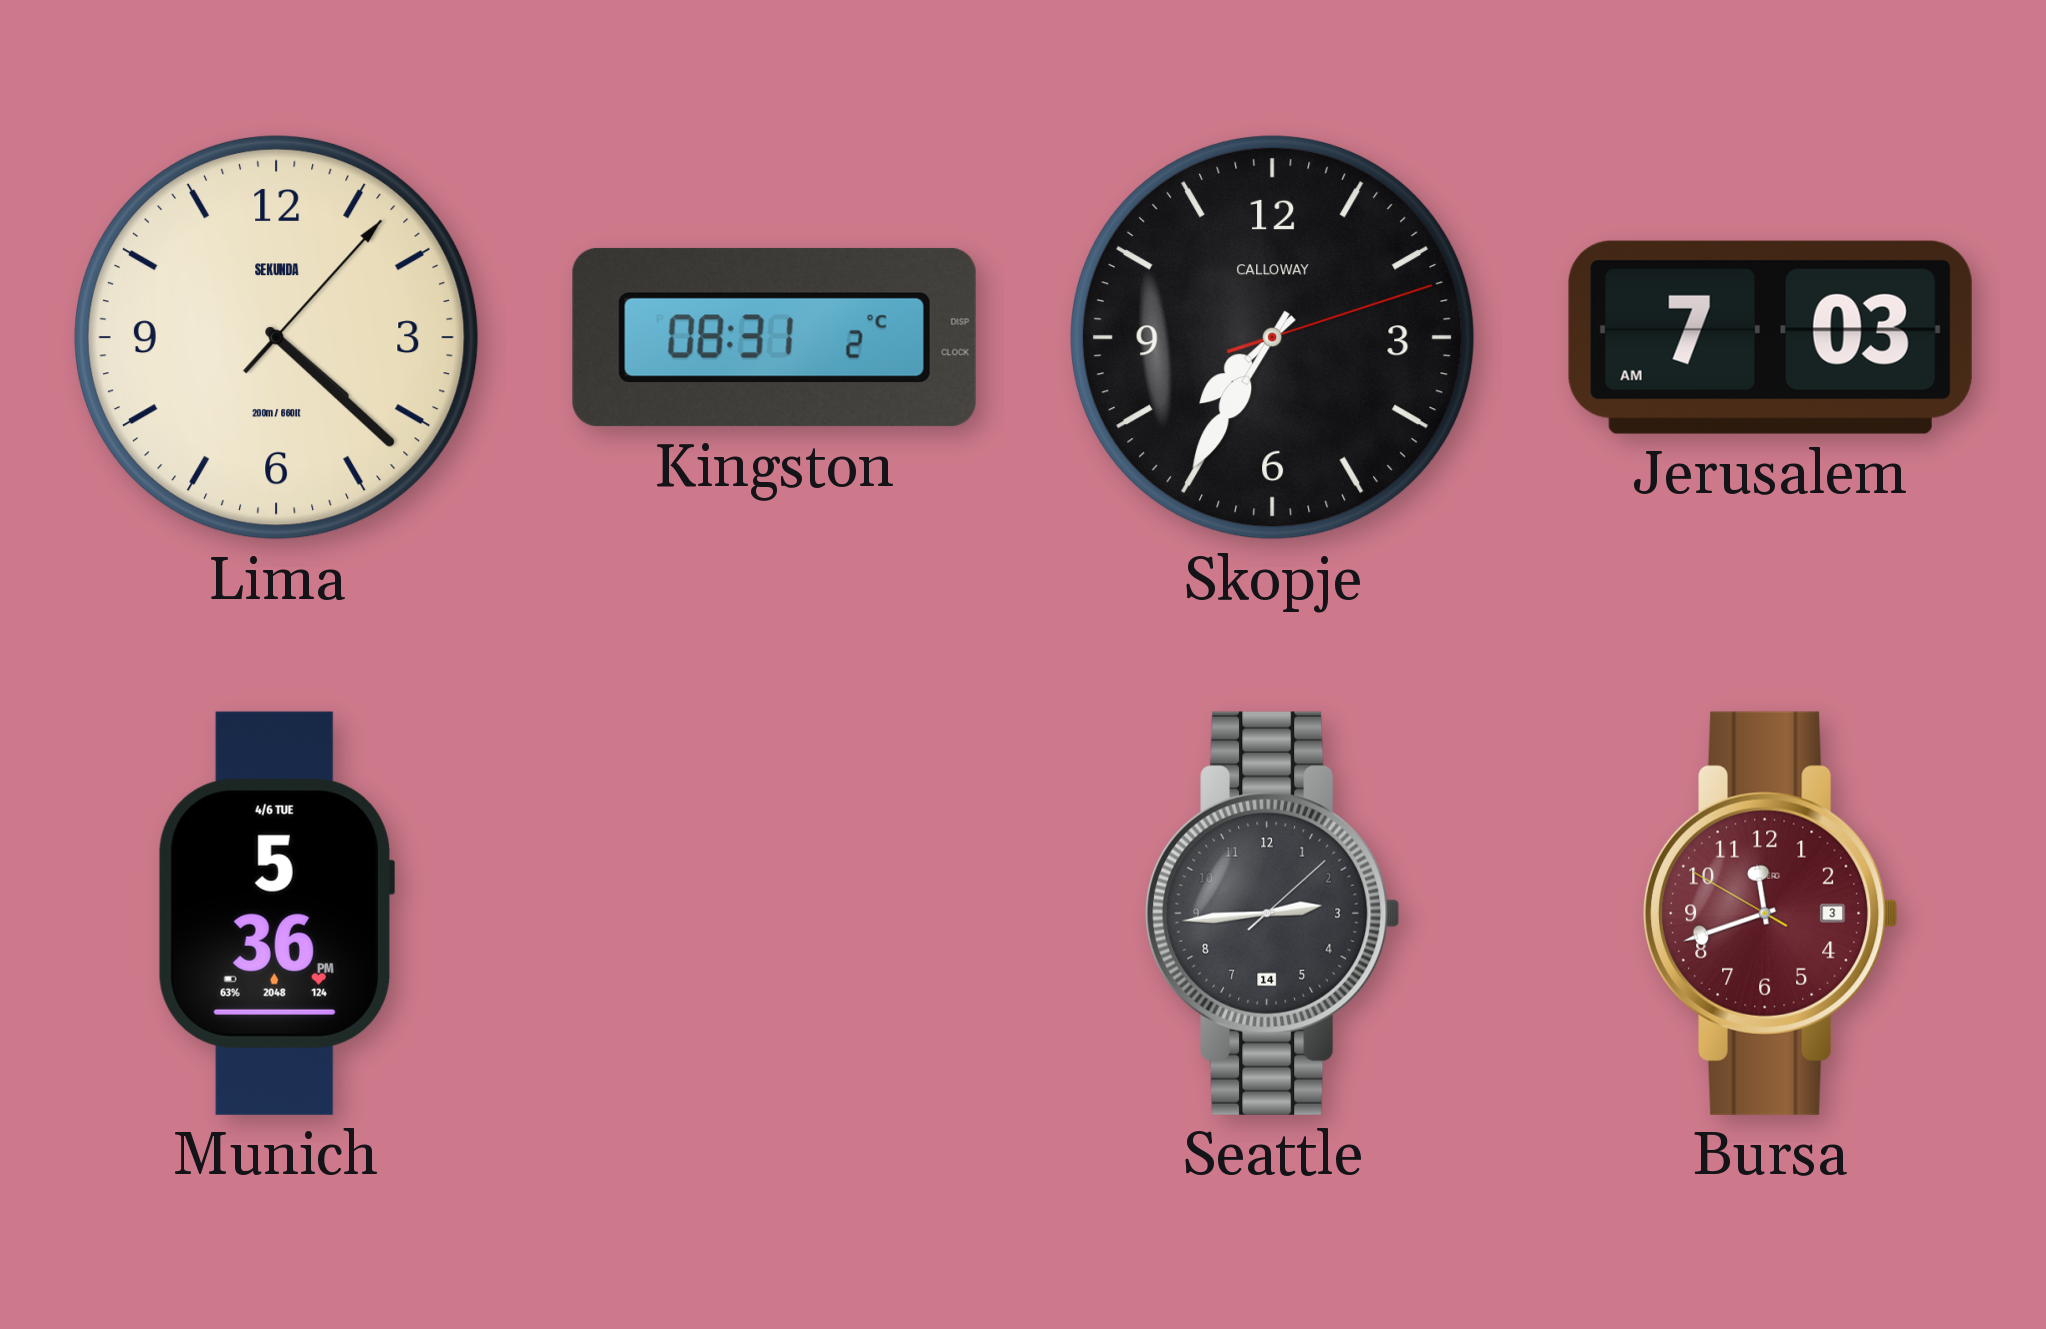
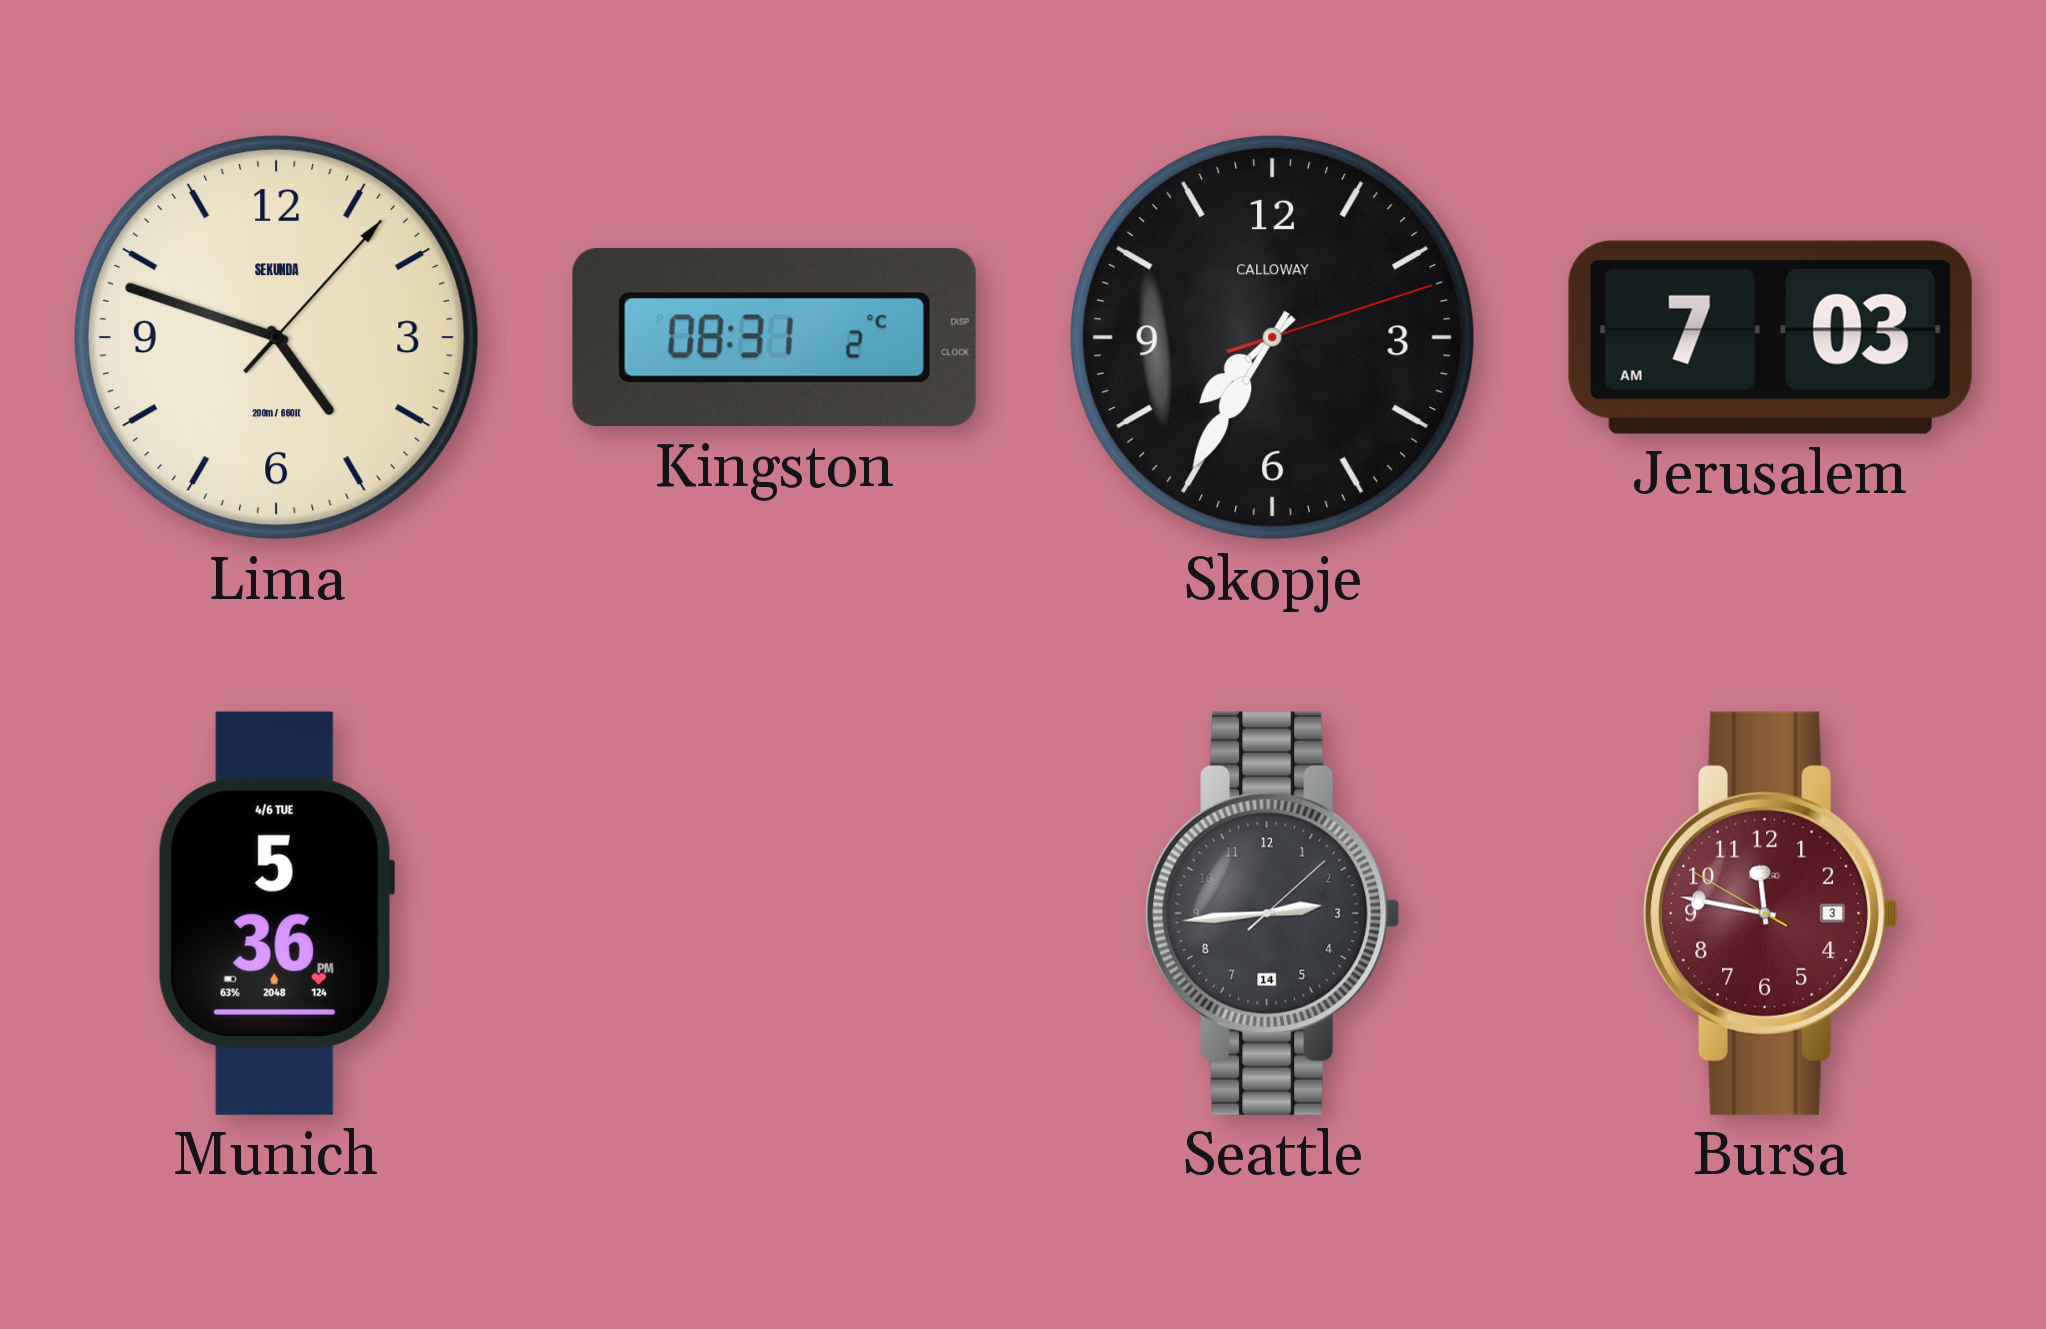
Lima: 4:22 -> 4:48 (276, 337)
Bursa: 11:41 -> 11:46 (1771, 913)
